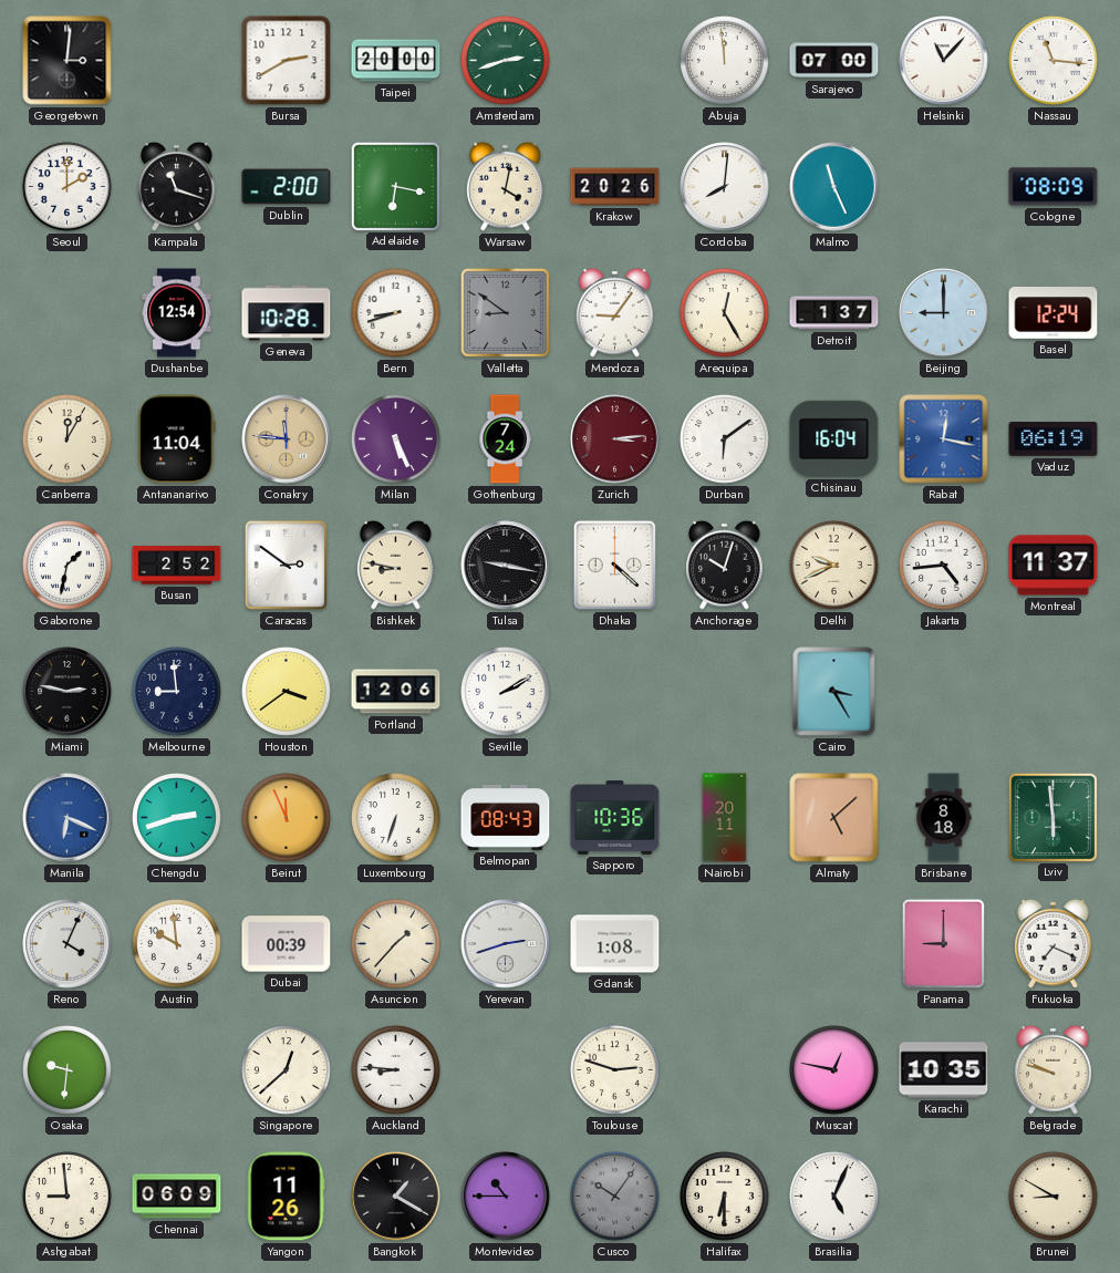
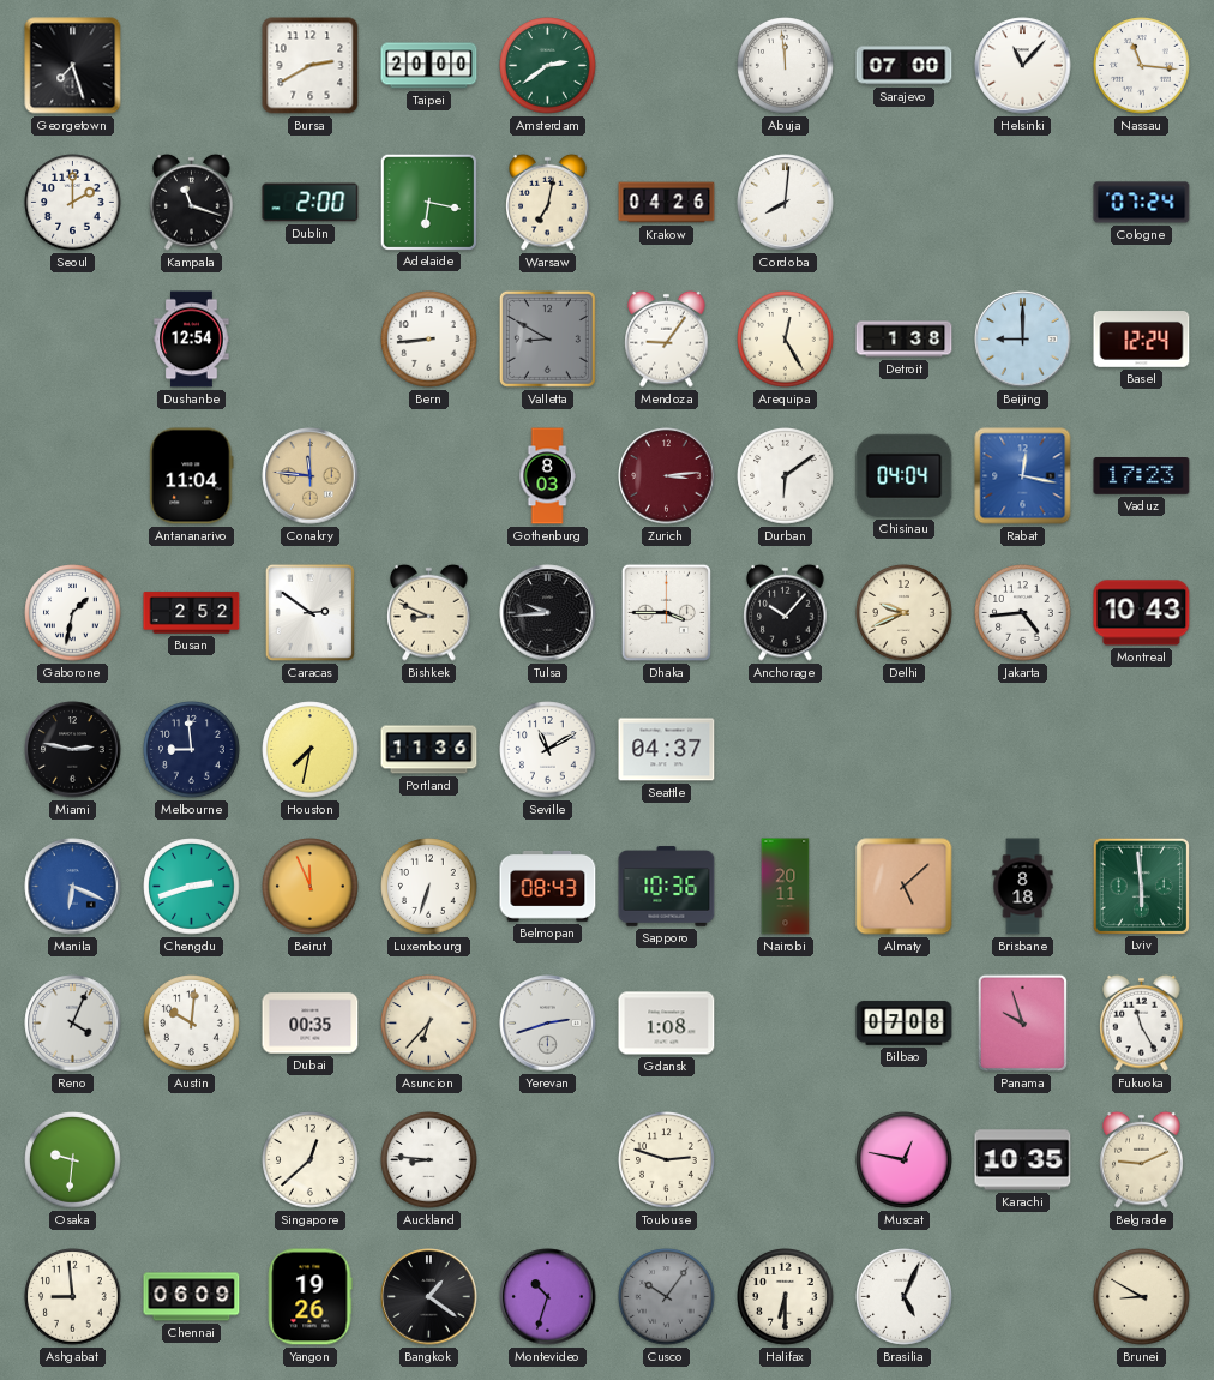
Georgetown: 3:01 -> 7:27 (73, 66)
Amsterdam: 2:42 -> 2:39 (548, 66)
Warsaw: 4:02 -> 7:02 (548, 202)
Krakow: 20:26 -> 04:26 (667, 203)
Malmo: 11:26 -> none (834, 187)
Cologne: 08:09 -> 07:24 (1142, 203)
Geneva: 10:28 -> none (287, 313)
Bern: 8:42 -> 8:44 (429, 340)
Valletta: 8:51 -> 8:50 (547, 338)
Detroit: 1:37 -> 1:38 (905, 340)
Canberra: 12:05 -> none (68, 439)
Milan: 5:26 -> none (396, 439)
Gothenburg: 7:24 -> 8:03 (547, 476)
Chisinau: 16:04 -> 04:04 (905, 475)
Vaduz: 06:19 -> 17:23 (1142, 476)
Bishkek: 8:47 -> 8:49 (429, 612)
Tulsa: 9:17 -> 9:44 (548, 613)
Dhaka: 4:22 -> 3:45 (666, 612)
Anchorage: 10:03 -> 10:07 (786, 612)
Montreal: 11:37 -> 10:43 (1142, 613)
Houston: 3:39 -> 7:32 (311, 750)
Portland: 12:06 -> 11:36 (429, 750)
Seville: 2:10 -> 11:10 (548, 750)
Seattle: none -> 04:37 (667, 750)
Cairo: 3:25 -> none (834, 692)
Austin: 9:59 -> 10:01 (192, 1024)
Dubai: 00:39 -> 00:35 (311, 1024)
Asuncion: 1:37 -> 6:37 (429, 1024)
Bilbao: none -> 07:08 (905, 1024)
Panama: 9:00 -> 9:57 (1022, 1022)
Fukuoka: 7:19 -> 11:25 (1142, 1022)
Belgrade: 9:48 -> 9:11 (1142, 1159)
Yangon: 11:26 -> 19:26 (309, 1297)
Bangkok: 1:20 -> 1:21 (429, 1297)
Montevideo: 10:45 -> 10:33 (548, 1297)
